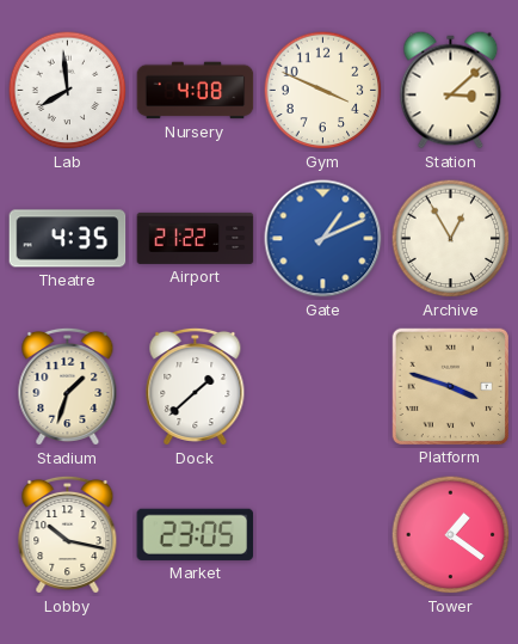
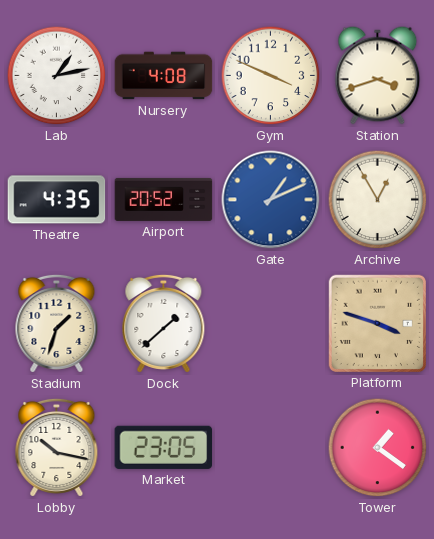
Lab: 7:59 -> 1:13 (57, 76)
Station: 3:08 -> 3:42 (378, 76)
Airport: 21:22 -> 20:52 (164, 199)
